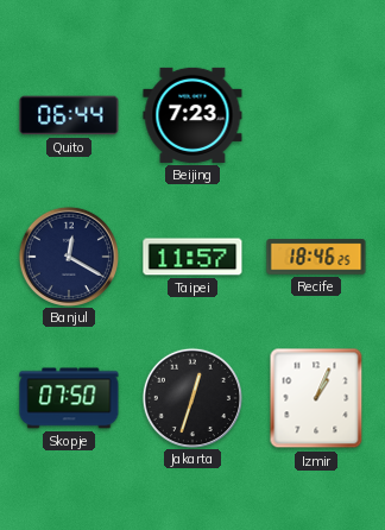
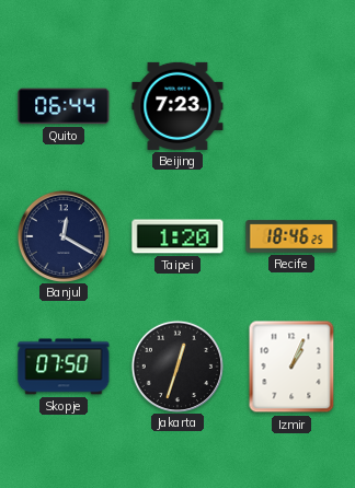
Taipei: 11:57 -> 1:20 (177, 236)
